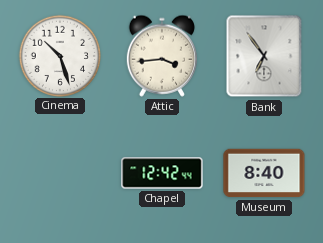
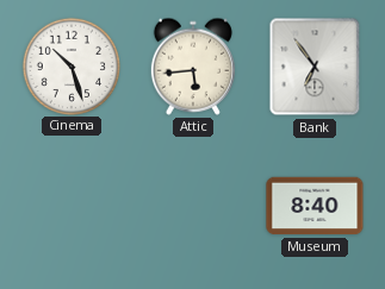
Attic: 3:44 -> 5:44 (193, 67)
Chapel: 12:42 -> none (162, 173)
